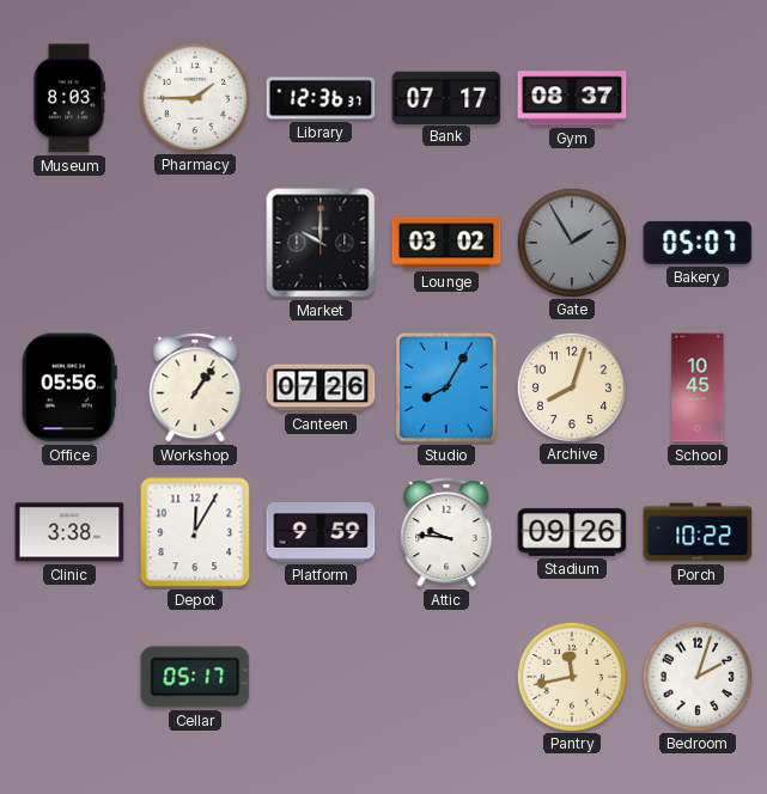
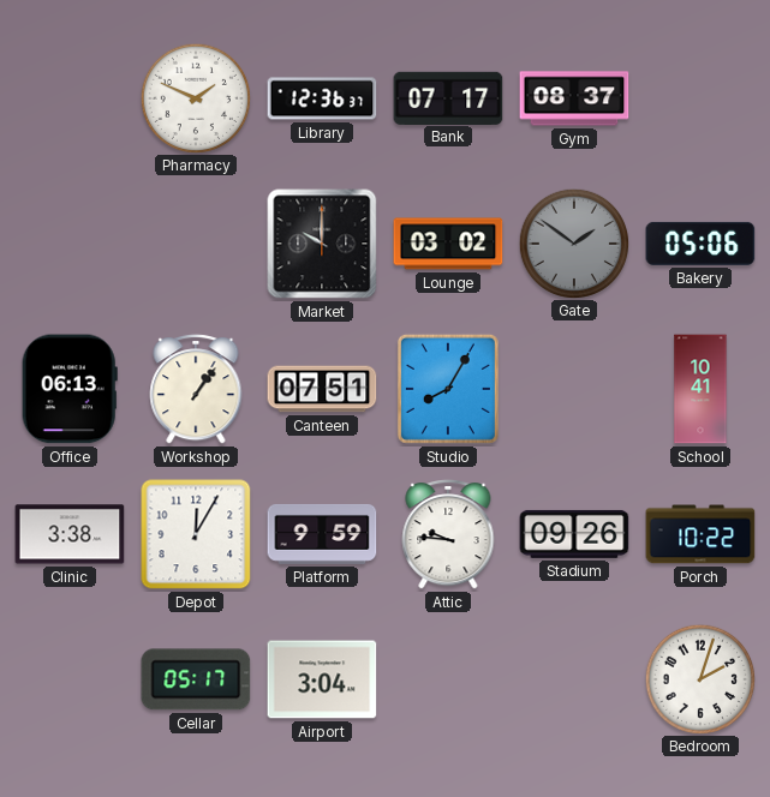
Museum: 8:03 -> none (68, 98)
Pharmacy: 1:45 -> 1:49 (195, 97)
Gate: 1:55 -> 1:51 (573, 242)
Bakery: 05:07 -> 05:06 (700, 244)
Office: 05:56 -> 06:13 (70, 389)
Canteen: 07:26 -> 07:51 (322, 389)
Archive: 8:03 -> none (571, 386)
School: 10:45 -> 10:41 (700, 389)
Airport: none -> 3:04 (322, 679)
Pantry: 11:43 -> none (571, 676)
